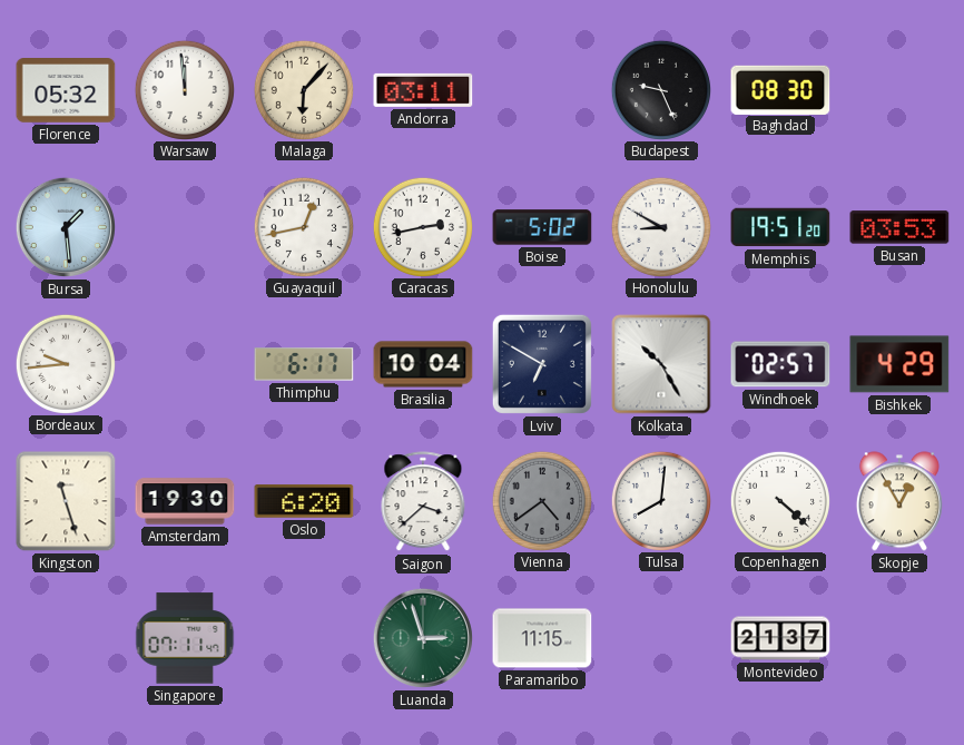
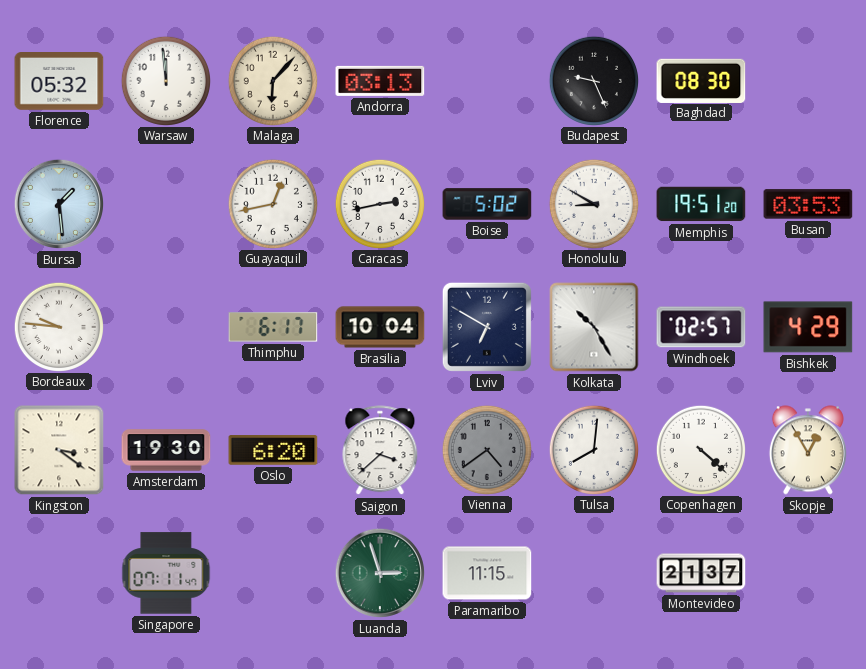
Andorra: 03:11 -> 03:13 (380, 81)
Bordeaux: 9:44 -> 9:46 (58, 326)
Kingston: 11:27 -> 3:21 (59, 450)
